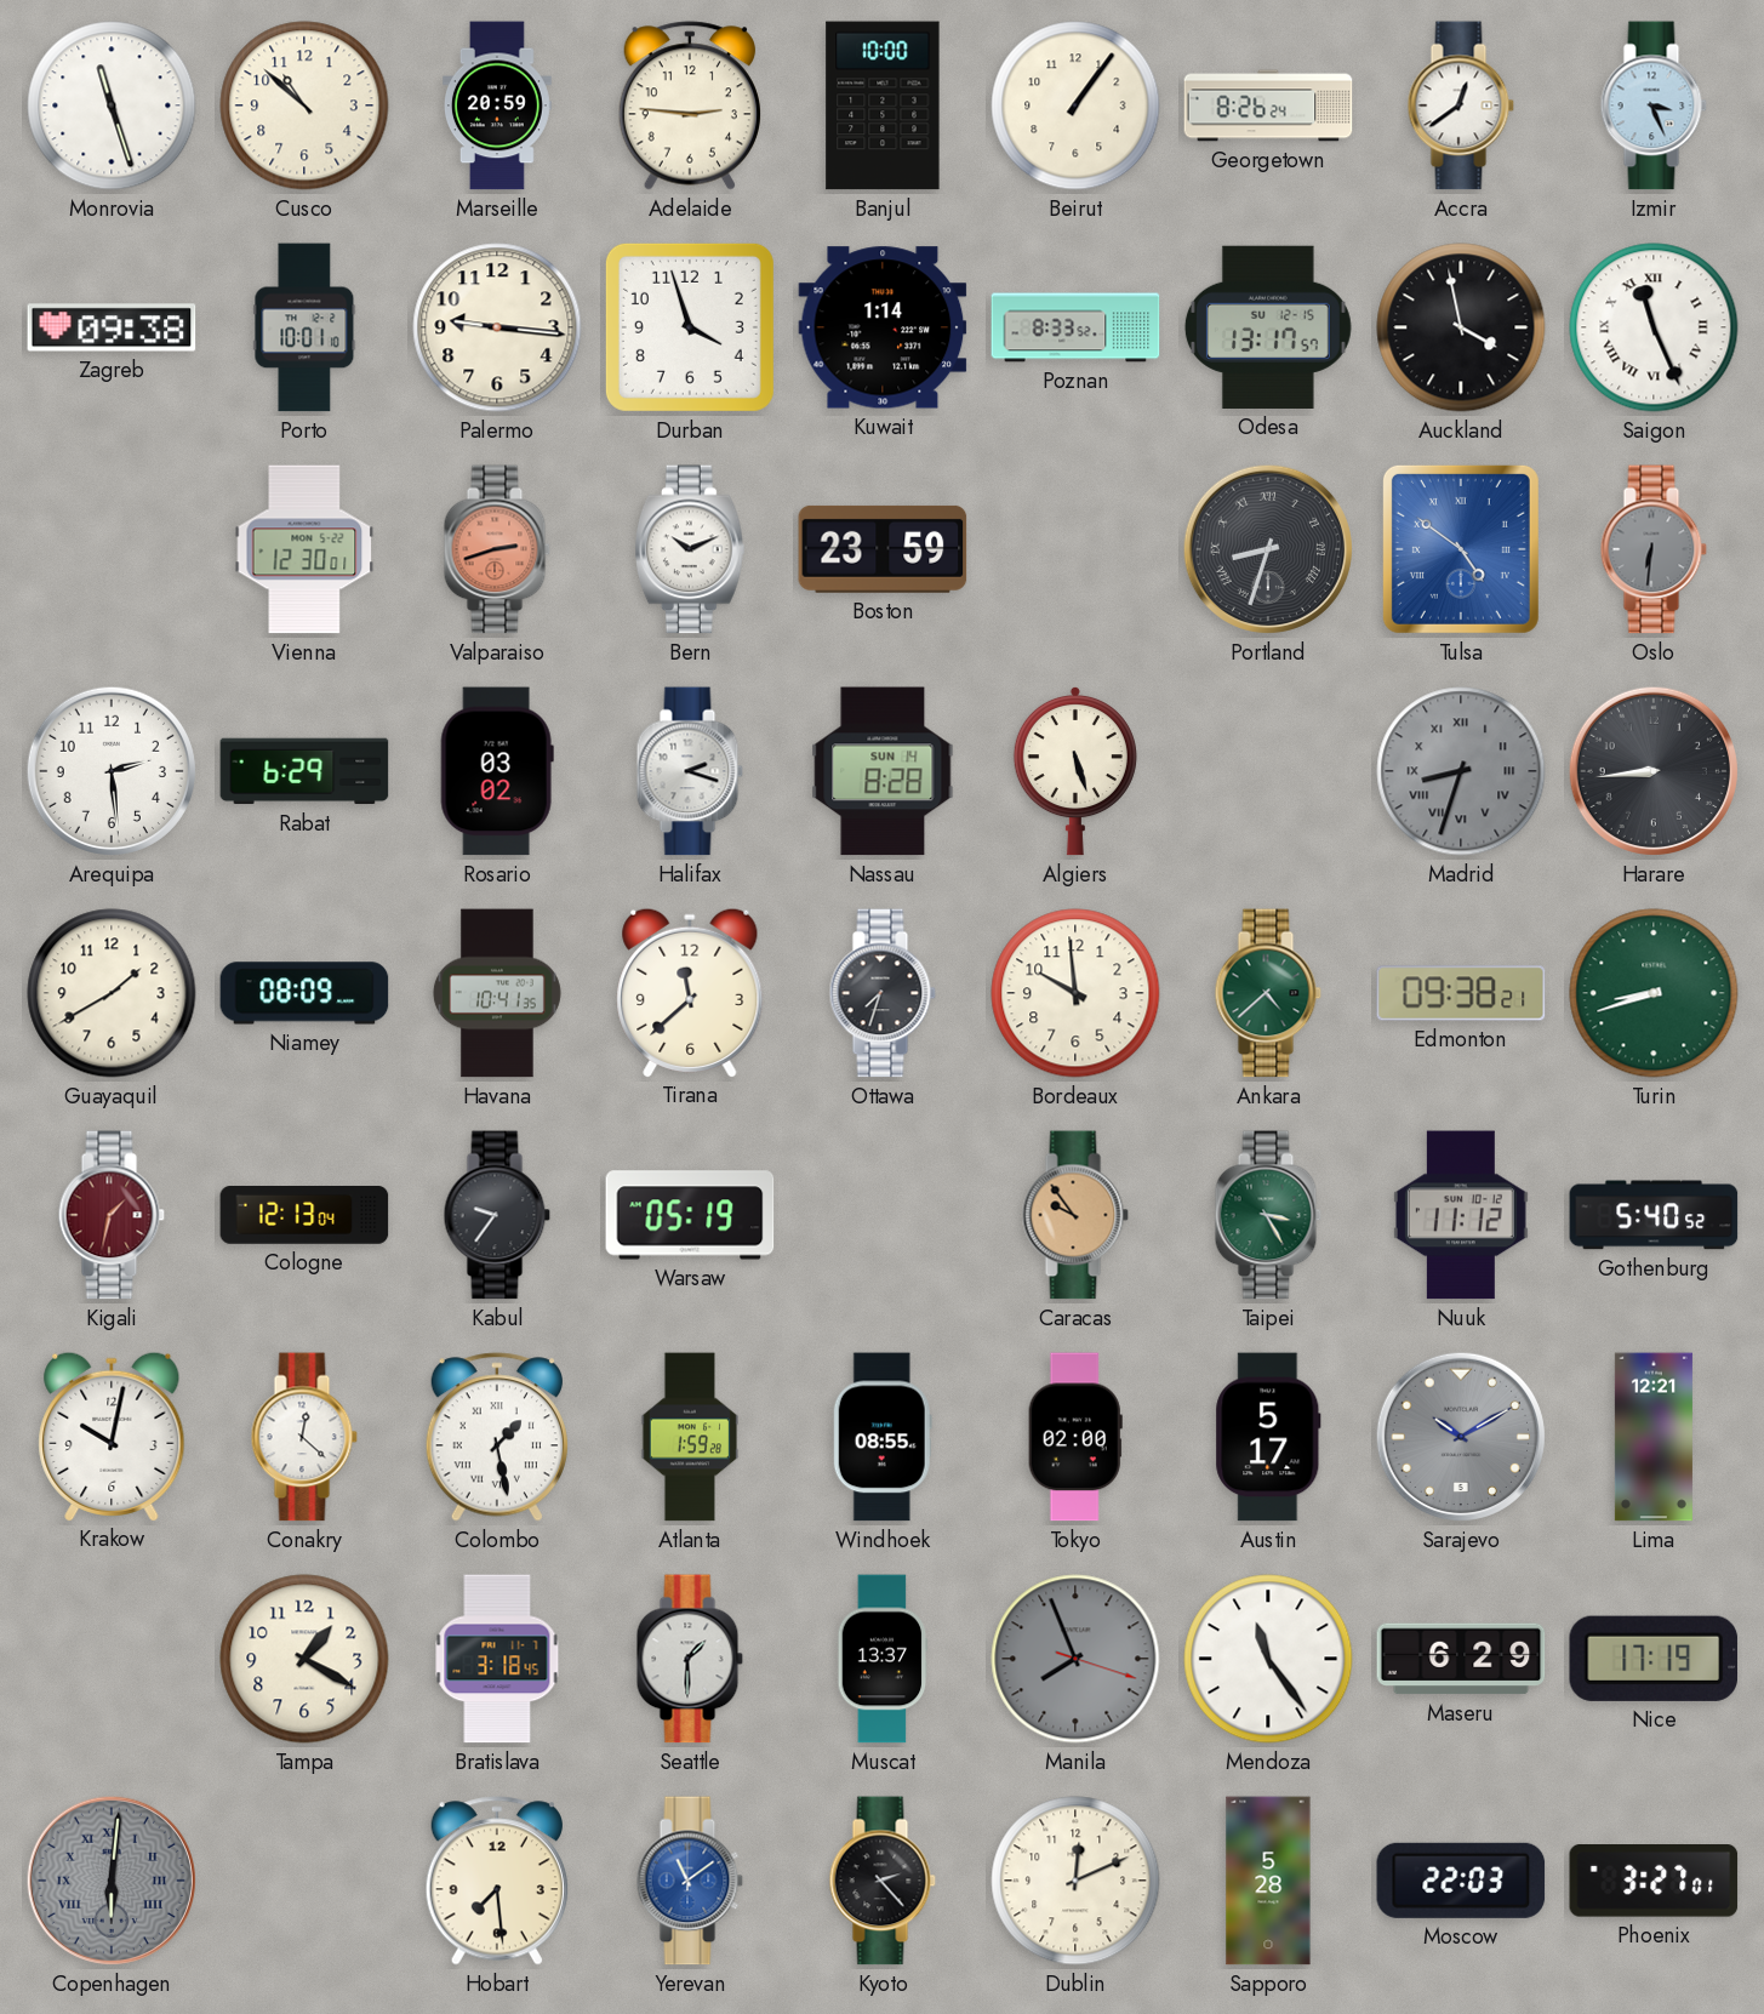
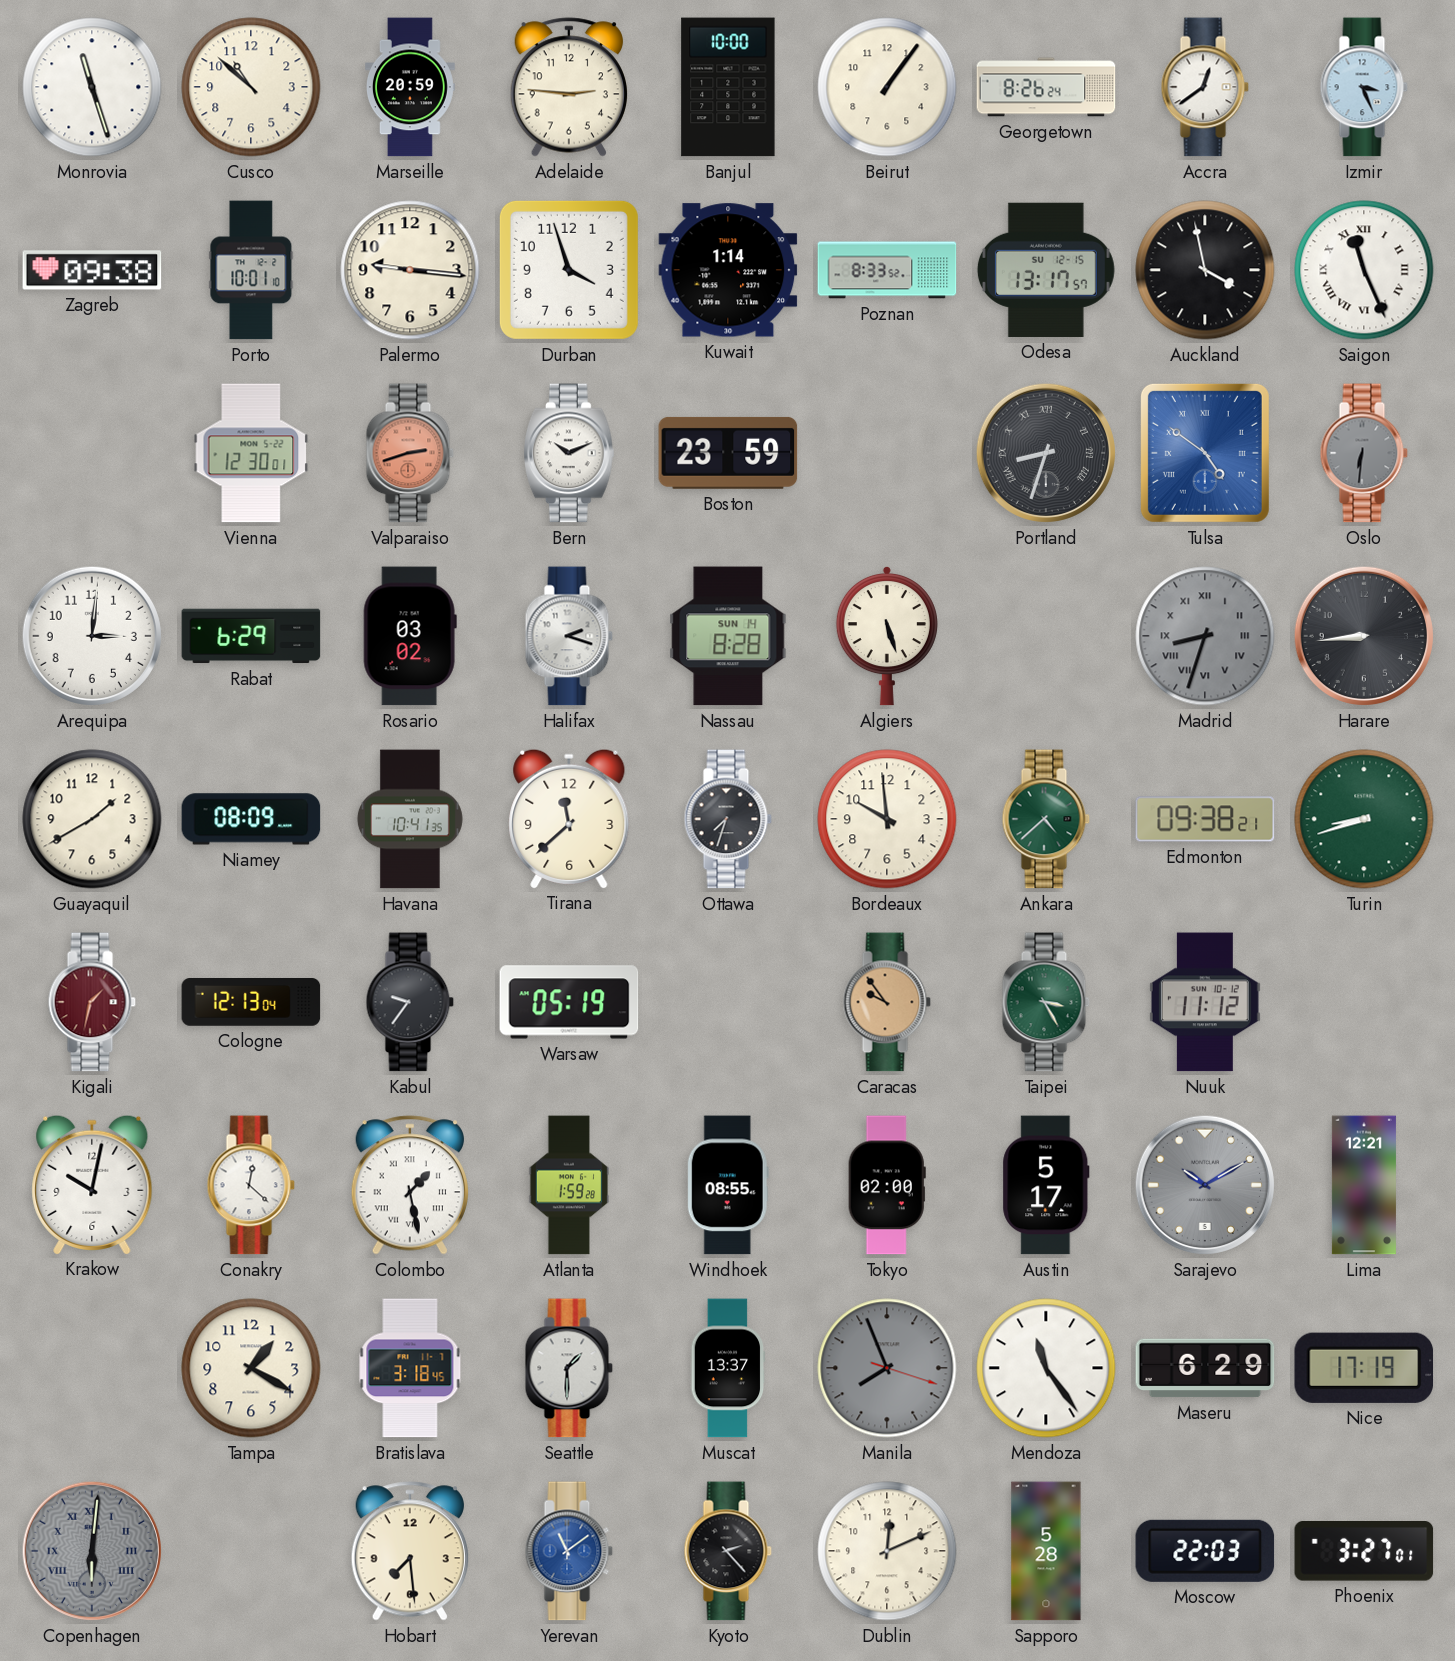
Arequipa: 2:29 -> 3:01 (92, 636)
Gothenburg: 5:40 -> none (1654, 1215)
